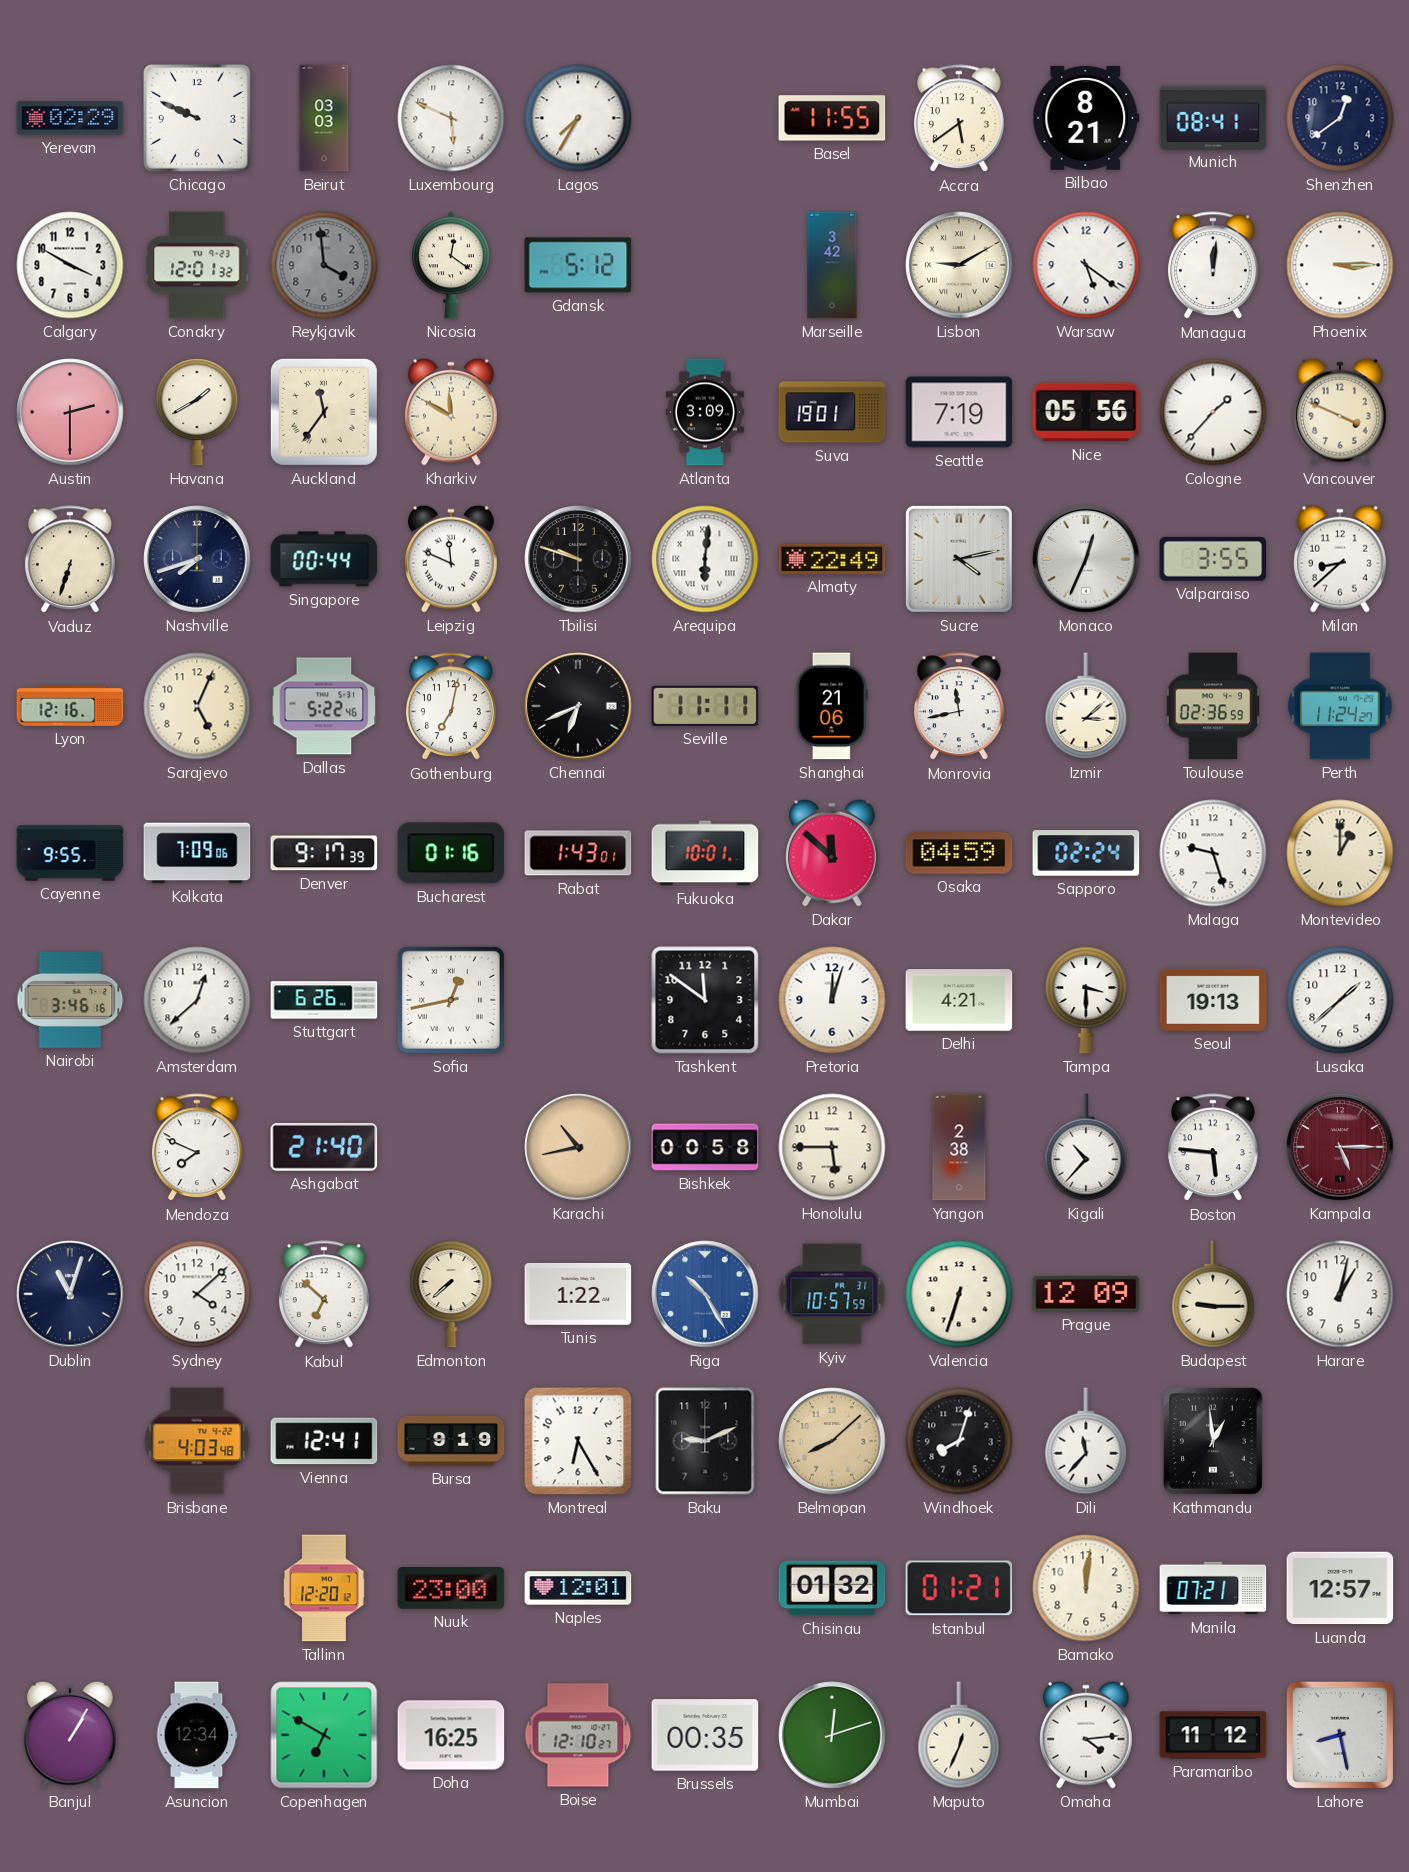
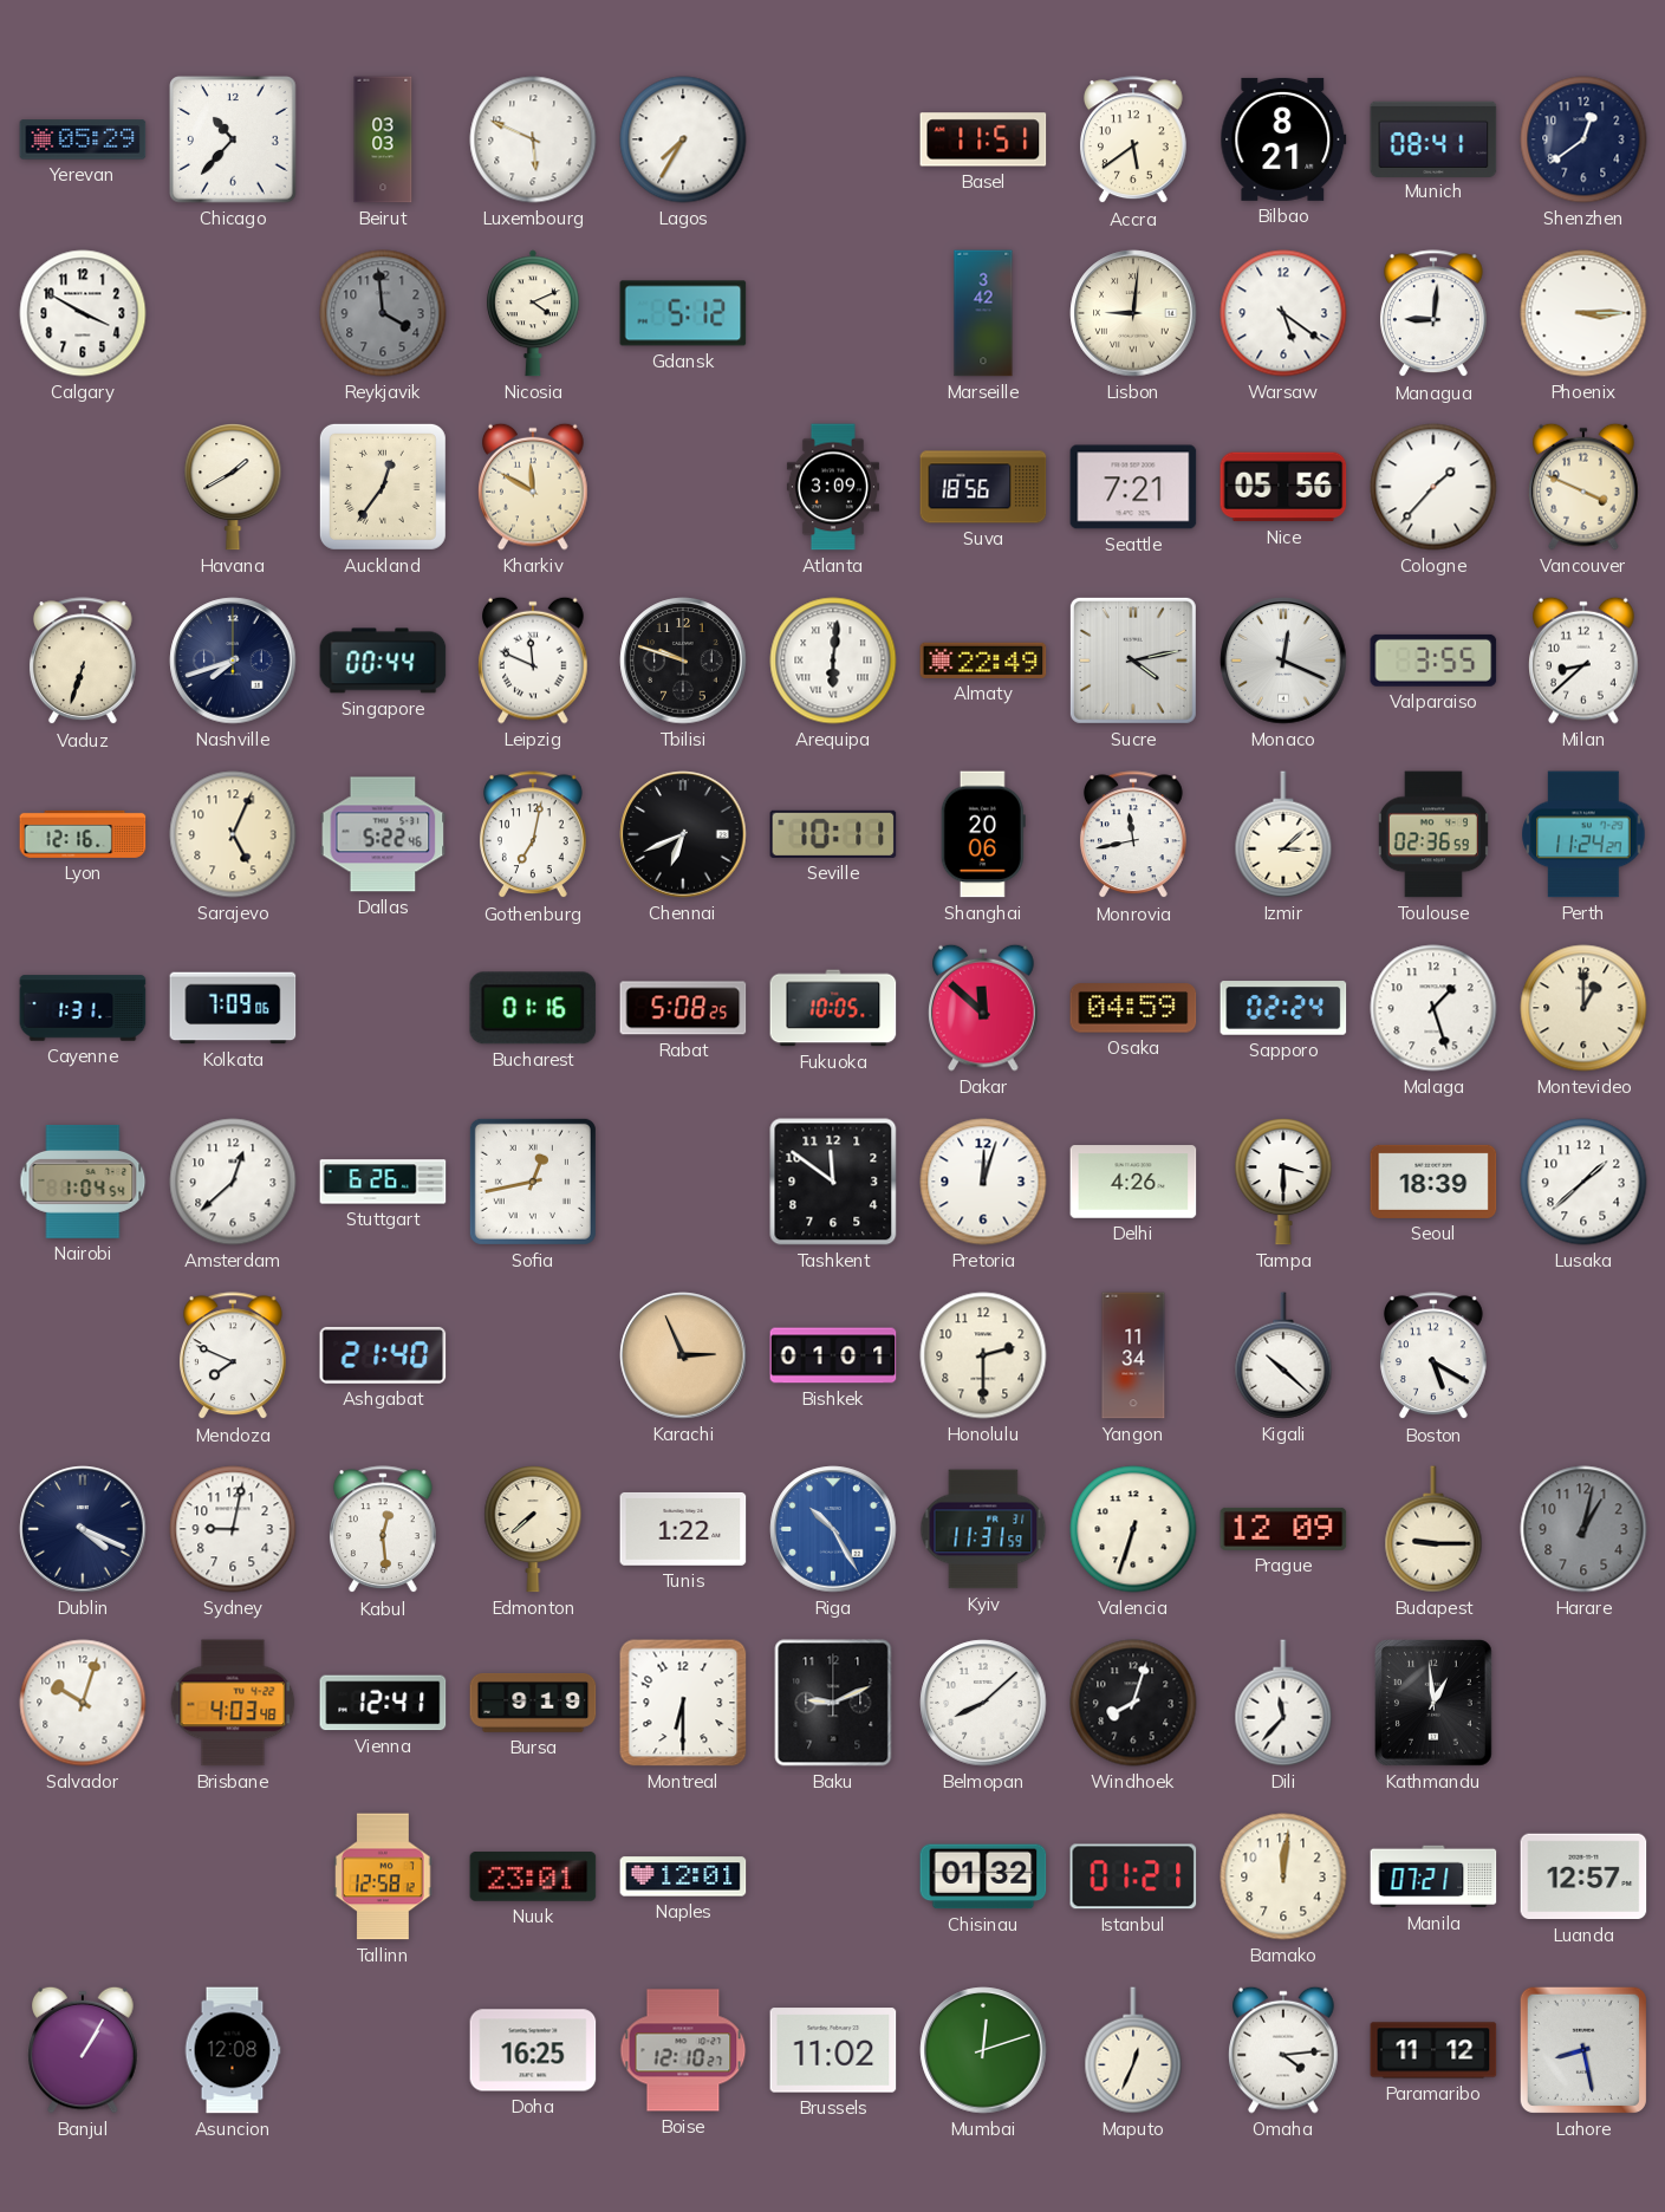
Yerevan: 02:29 -> 05:29 (83, 139)
Chicago: 9:49 -> 10:37 (233, 139)
Basel: 11:55 -> 11:51 (983, 139)
Conakry: 12:01 -> none (197, 265)
Nicosia: 12:21 -> 4:11 (533, 313)
Lisbon: 9:10 -> 9:01 (1133, 313)
Managua: 12:01 -> 9:01 (1433, 314)
Austin: 2:30 -> none (70, 412)
Auckland: 11:36 -> 12:36 (383, 487)
Suva: 19:01 -> 18:56 (983, 487)
Seattle: 7:19 -> 7:21 (1133, 487)
Monaco: 12:34 -> 12:19 (1283, 661)
Seville: 11:11 -> 10:11 (833, 834)
Shanghai: 21:06 -> 20:06 (983, 834)
Cayenne: 9:55 -> 1:31 (83, 1008)
Denver: 9:17 -> none (324, 853)
Rabat: 1:43 -> 5:08 (683, 1008)
Fukuoka: 10:01 -> 10:05 (833, 1008)
Malaga: 9:27 -> 1:27 (1433, 1008)
Nairobi: 3:46 -> 1:04 (83, 1182)
Delhi: 4:21 -> 4:26 (1133, 1182)
Seoul: 19:13 -> 18:39 (1433, 1182)
Karachi: 10:43 -> 2:56 (683, 1355)
Bishkek: 00:58 -> 01:01 (833, 1355)
Honolulu: 5:45 -> 2:30 (983, 1355)
Yangon: 2:38 -> 11:34 (1133, 1355)
Kigali: 10:37 -> 10:22 (1283, 1355)
Boston: 5:46 -> 5:20 (1433, 1357)
Kampala: 5:15 -> none (1340, 1147)
Dublin: 11:03 -> 4:19 (83, 1529)
Sydney: 4:08 -> 9:02 (233, 1529)
Kabul: 6:52 -> 12:29 (383, 1530)
Kyiv: 10:57 -> 11:31 (983, 1529)
Harare dial: white -> grey (1583, 1529)
Salvador: none -> 10:03 (83, 1703)
Montreal: 6:25 -> 6:30 (683, 1703)
Belmopan dial: champagne -> white (983, 1703)
Tallinn: 12:20 -> 12:58 (383, 1876)
Nuuk: 23:00 -> 23:01 (533, 1876)
Asuncion: 12:34 -> 12:08 (233, 2050)
Copenhagen: 6:50 -> none (324, 1735)
Brussels: 00:35 -> 11:02 (833, 2050)
